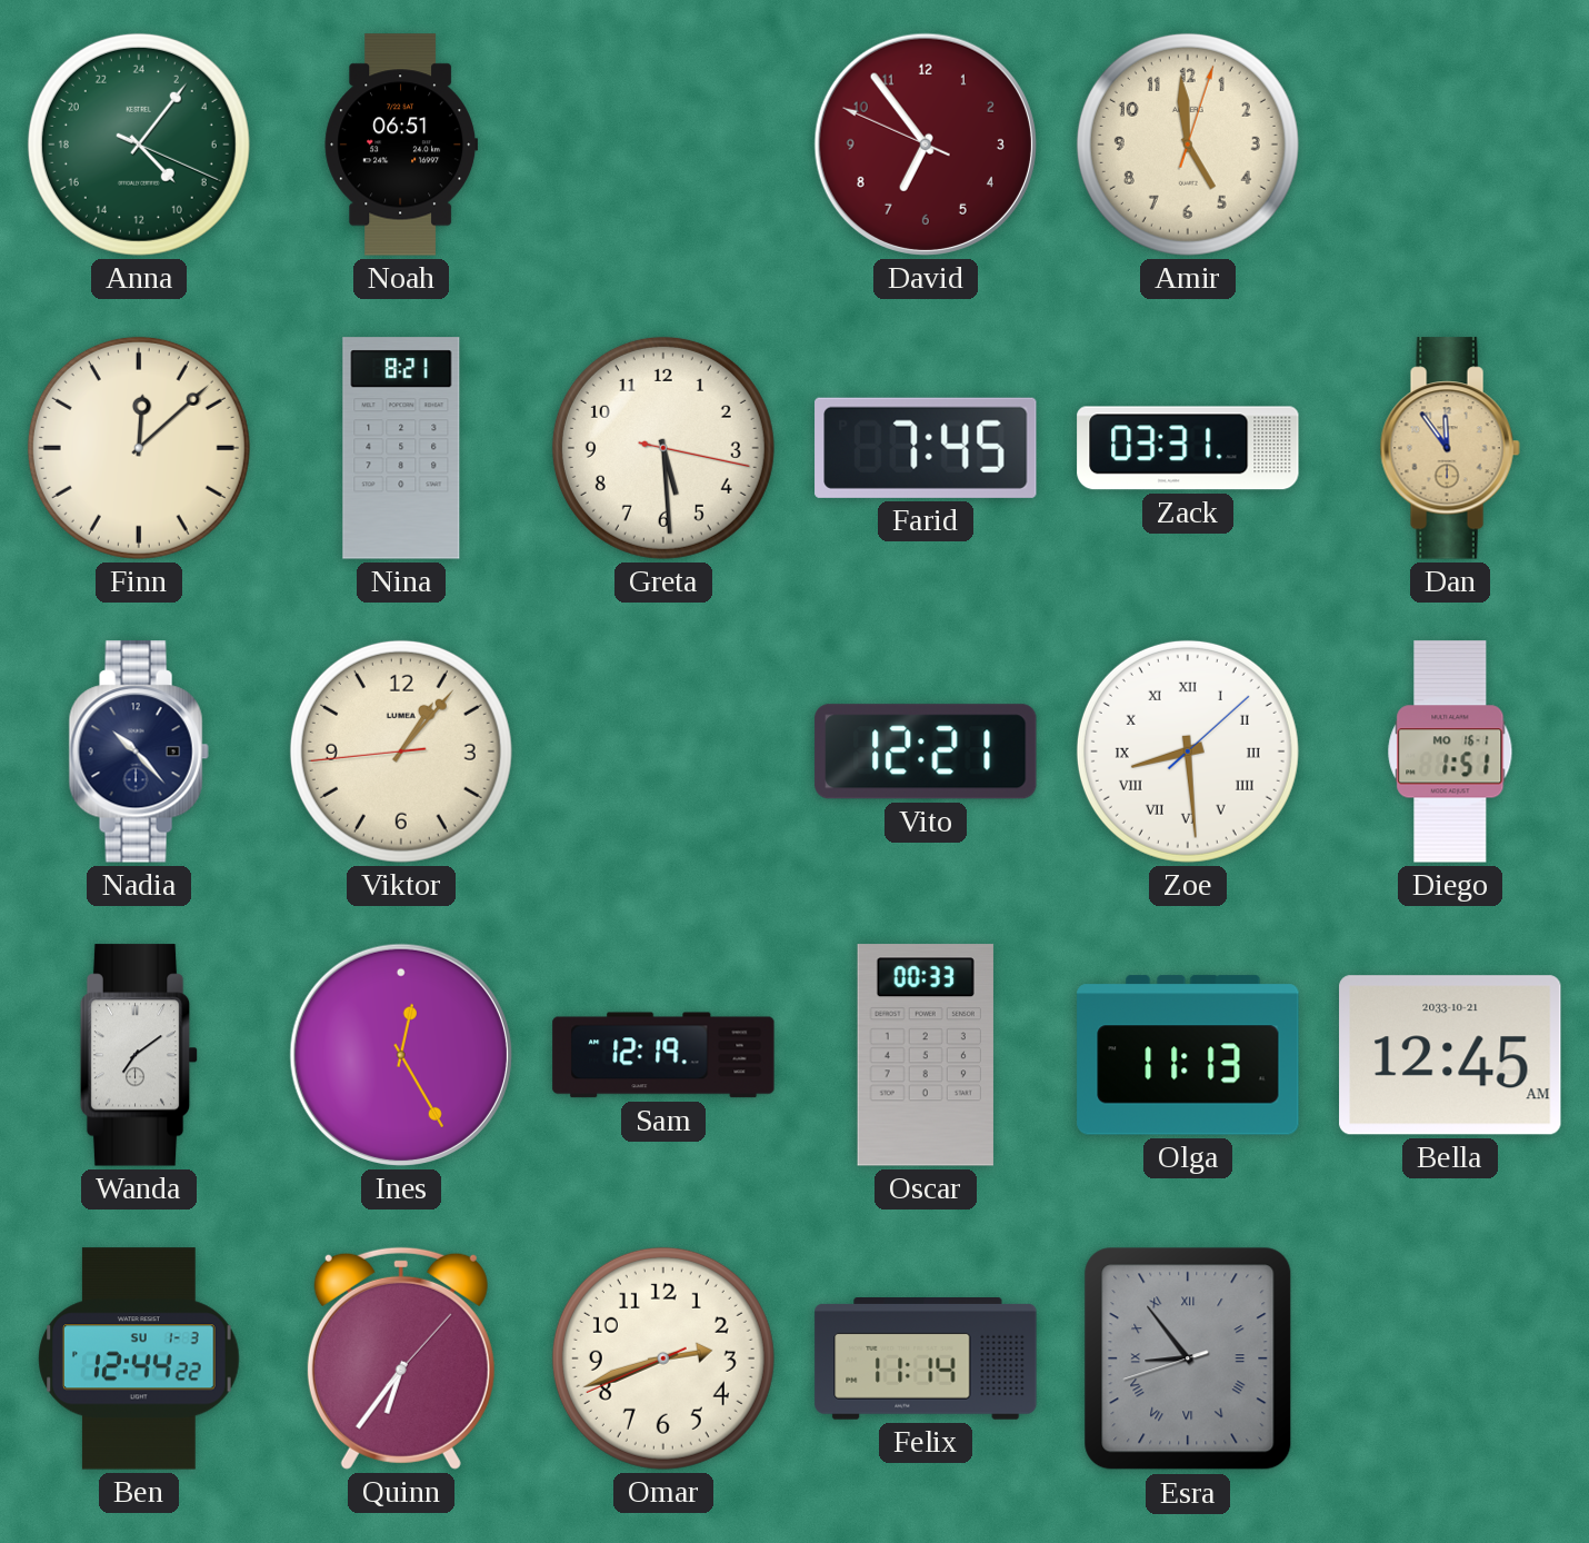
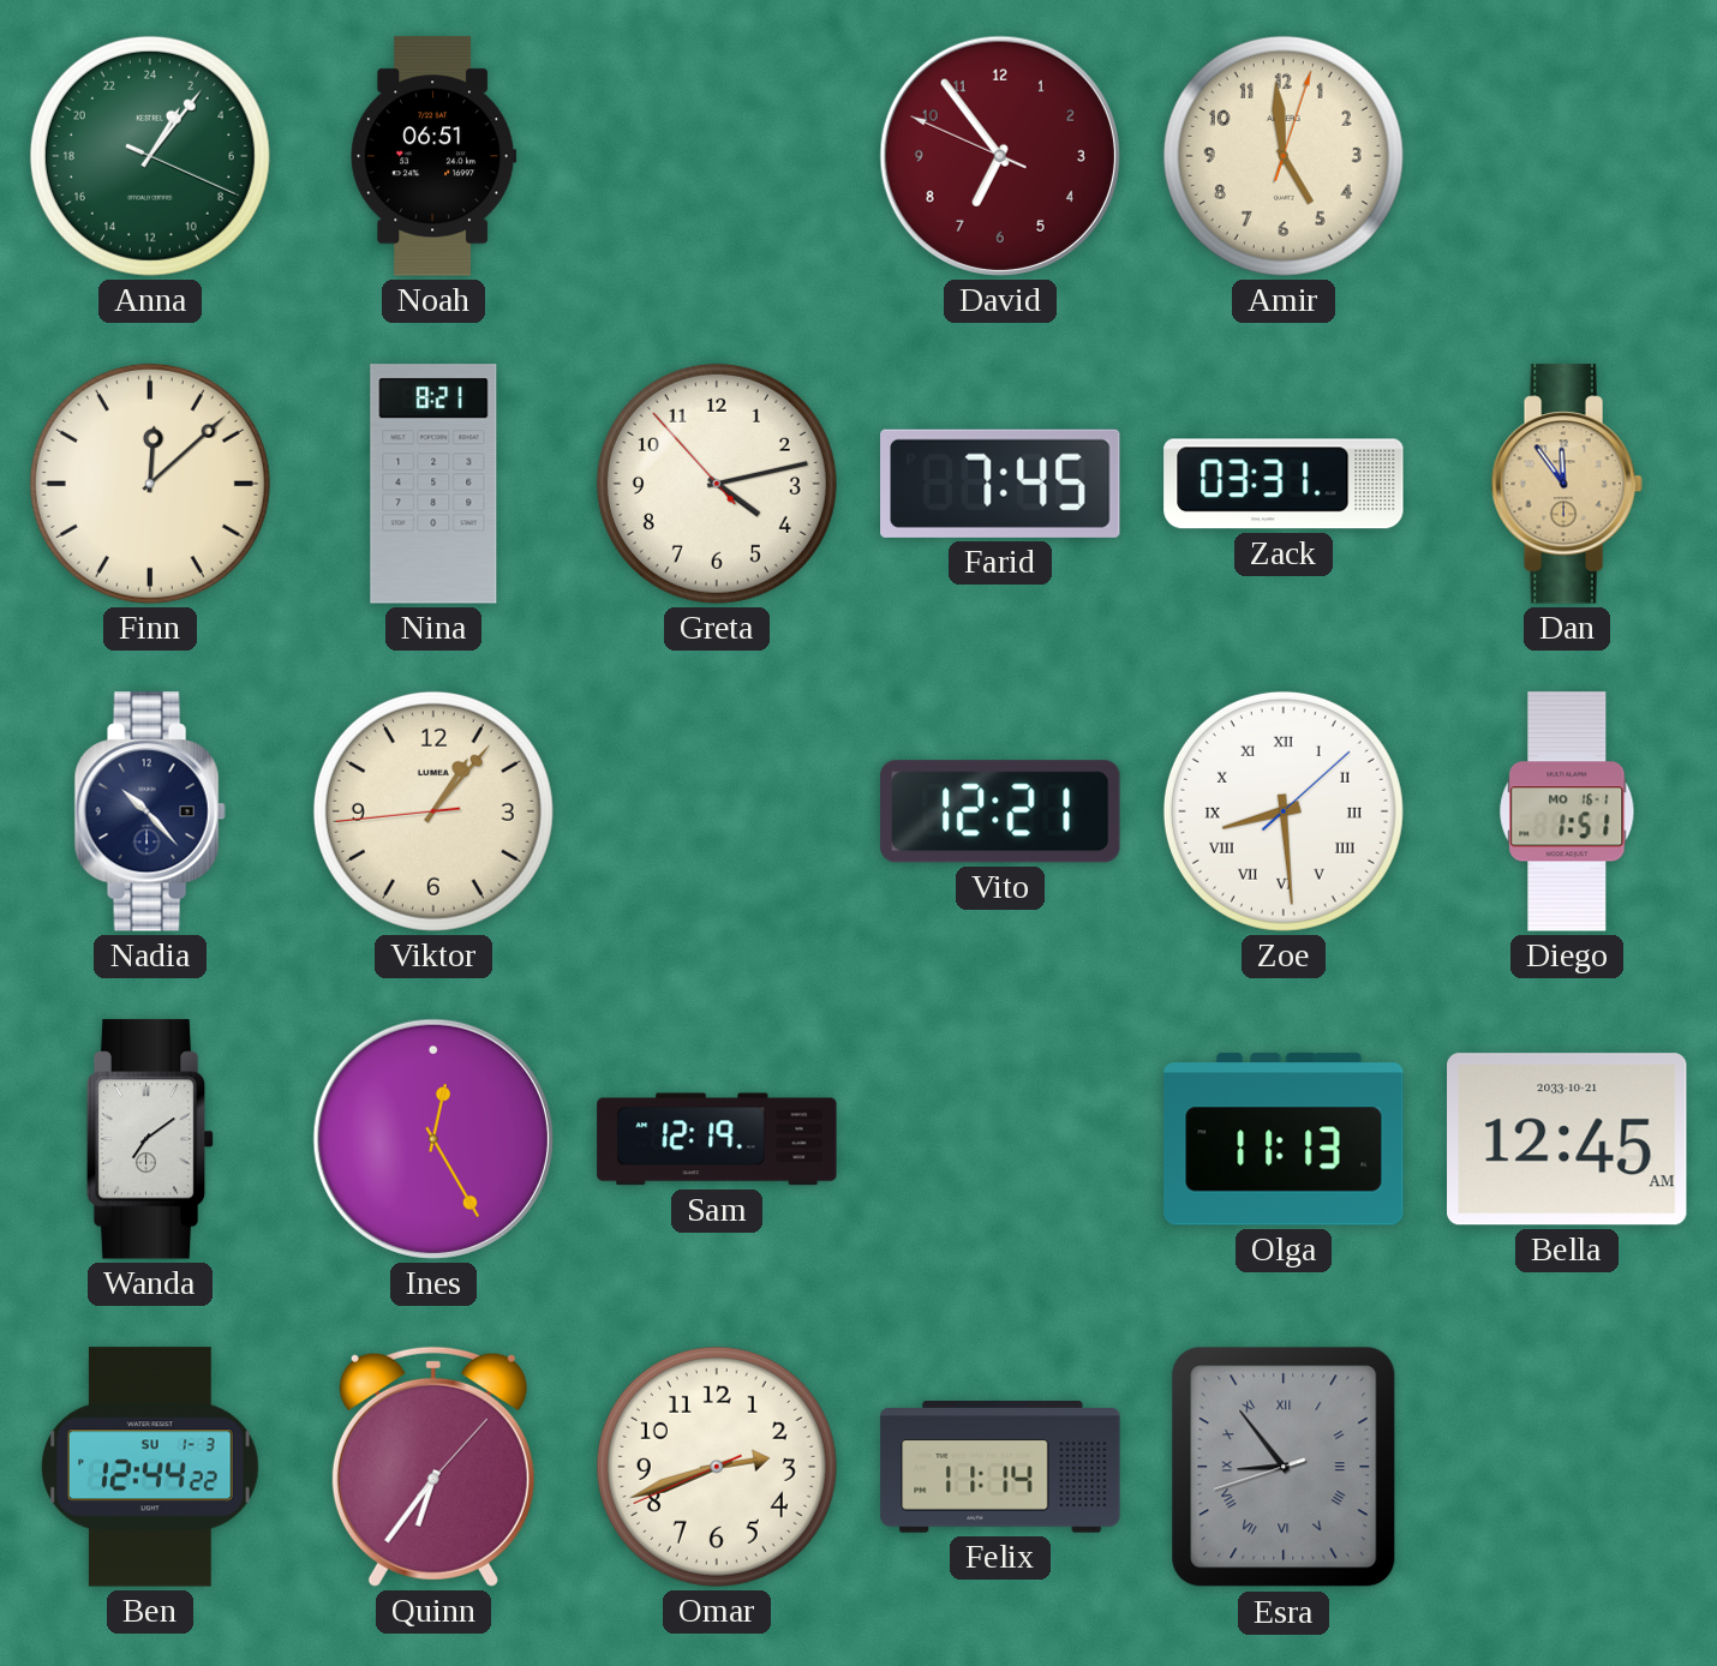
Anna: 9:06 -> 2:06 (150, 156)
Greta: 5:29 -> 4:12 (717, 484)
Oscar: 00:33 -> none (926, 1055)
